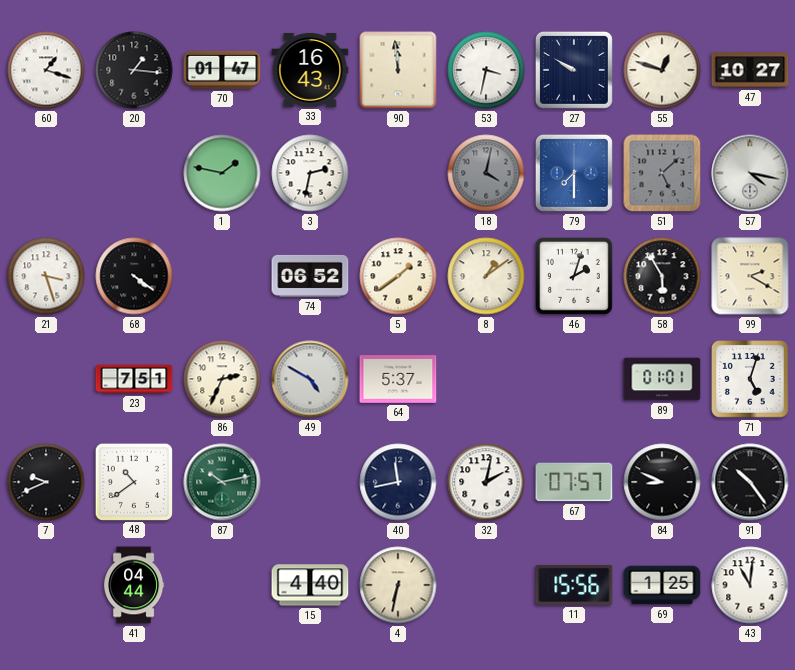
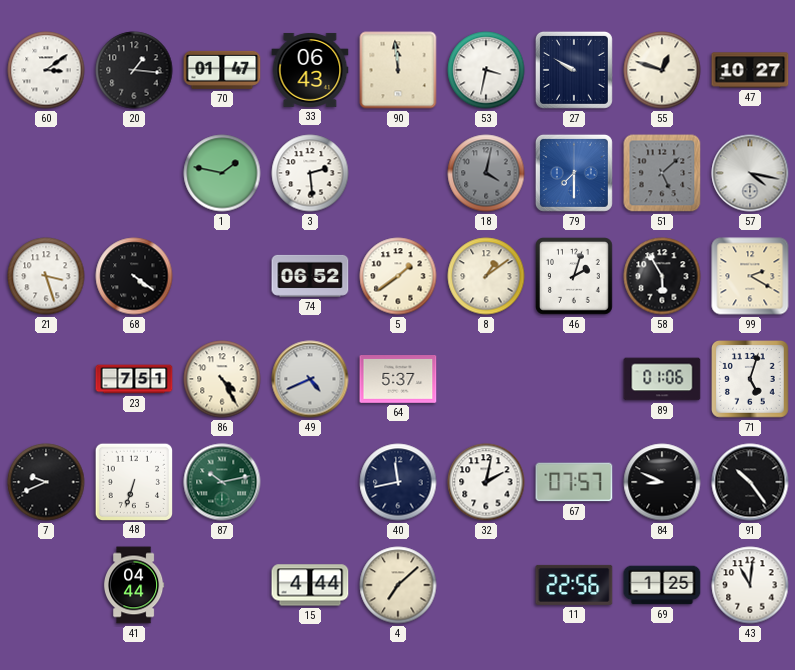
60: 1:18 -> 3:09 (46, 70)
33: 16:43 -> 06:43 (310, 70)
3: 2:32 -> 2:29 (310, 173)
86: 2:34 -> 4:25 (222, 379)
49: 4:50 -> 4:41 (310, 379)
89: 01:01 -> 01:06 (662, 379)
48: 10:39 -> 6:33 (133, 481)
15: 4:40 -> 4:44 (310, 585)
4: 6:32 -> 7:08 (398, 585)
11: 15:56 -> 22:56 (574, 585)
